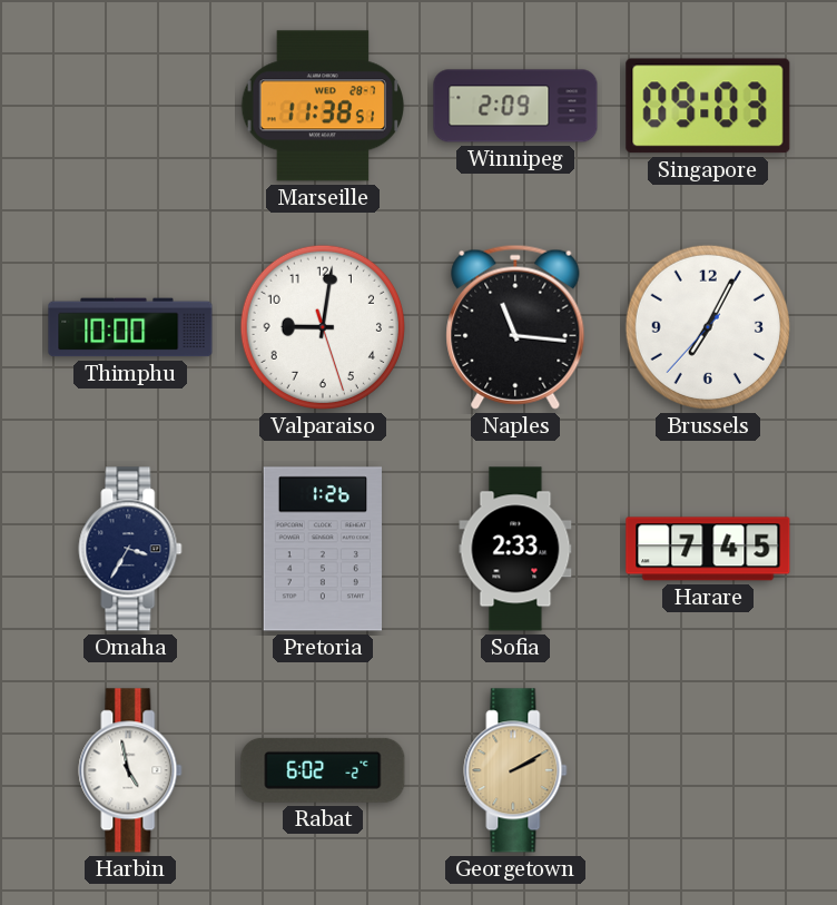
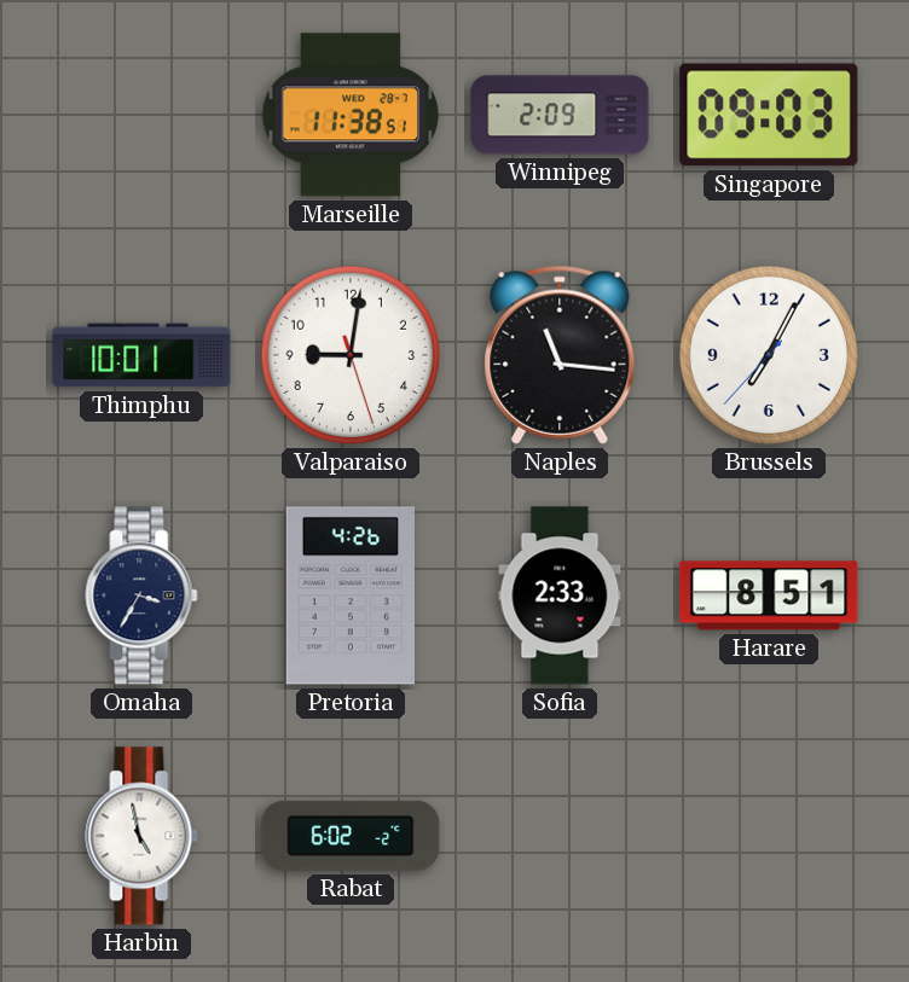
Thimphu: 10:00 -> 10:01 (141, 355)
Pretoria: 1:26 -> 4:26 (349, 595)
Harare: 7:45 -> 8:51 (769, 595)
Georgetown: 2:10 -> none (515, 770)
